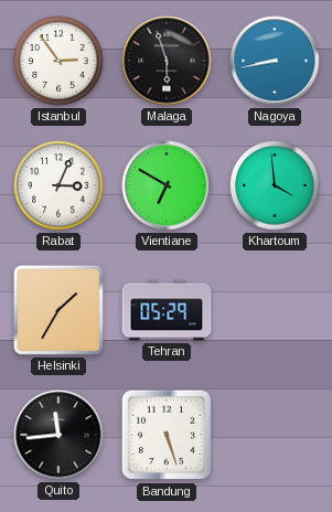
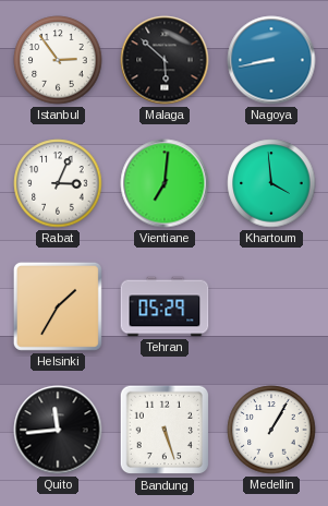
Malaga: 5:57 -> 5:52 (165, 60)
Vientiane: 6:50 -> 7:01 (165, 183)
Medellin: none -> 1:05 (271, 430)
